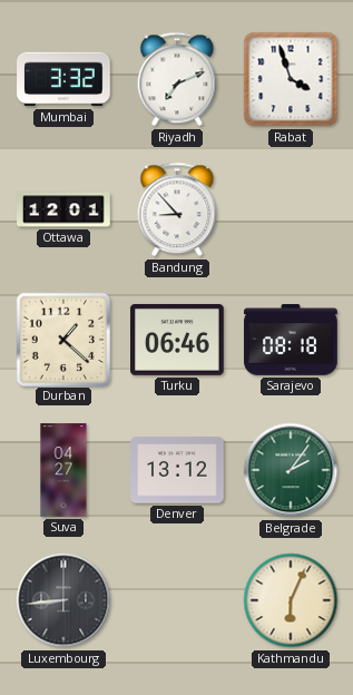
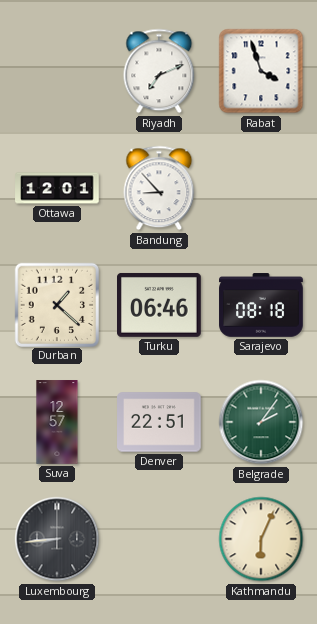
Mumbai: 3:32 -> none (63, 79)
Suva: 04:27 -> 12:57 (57, 422)
Denver: 13:12 -> 22:51 (159, 422)
